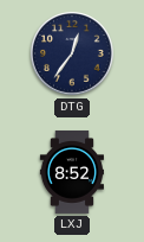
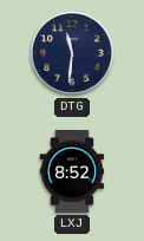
DTG: 12:36 -> 11:31 (73, 54)
